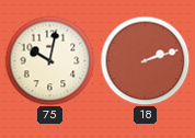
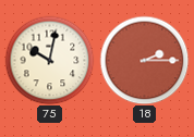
18: 2:12 -> 2:15 (144, 60)
